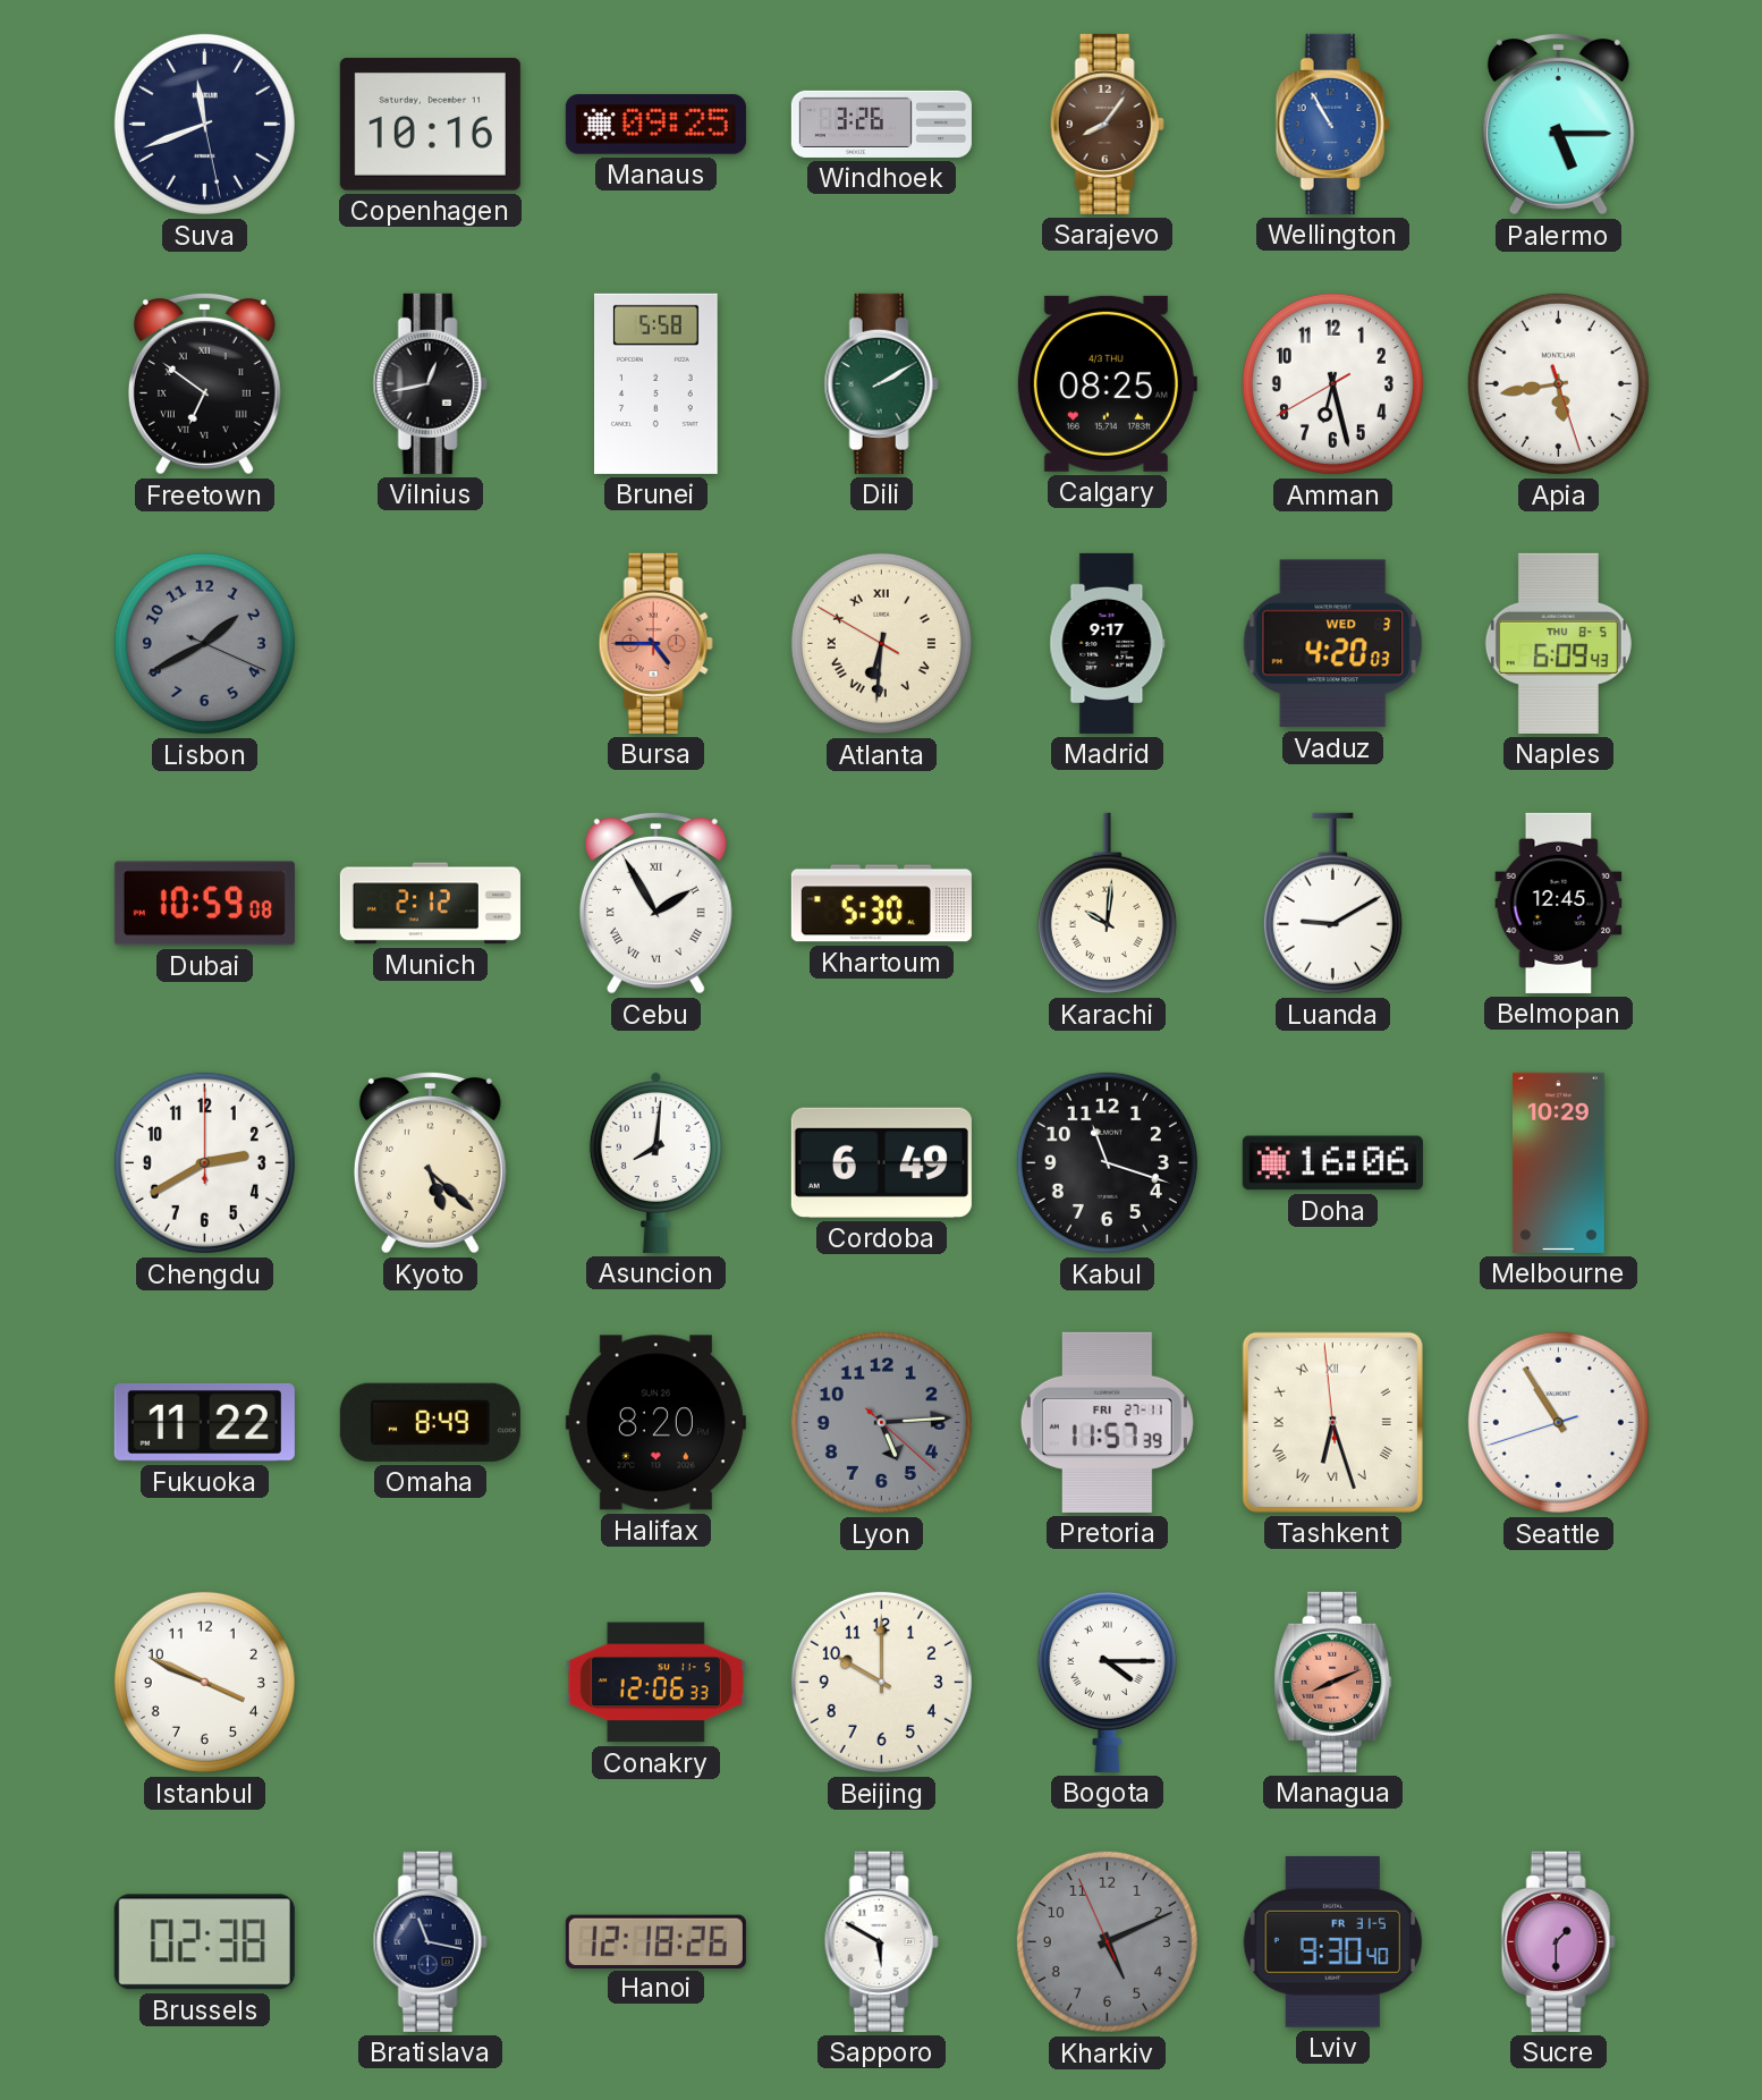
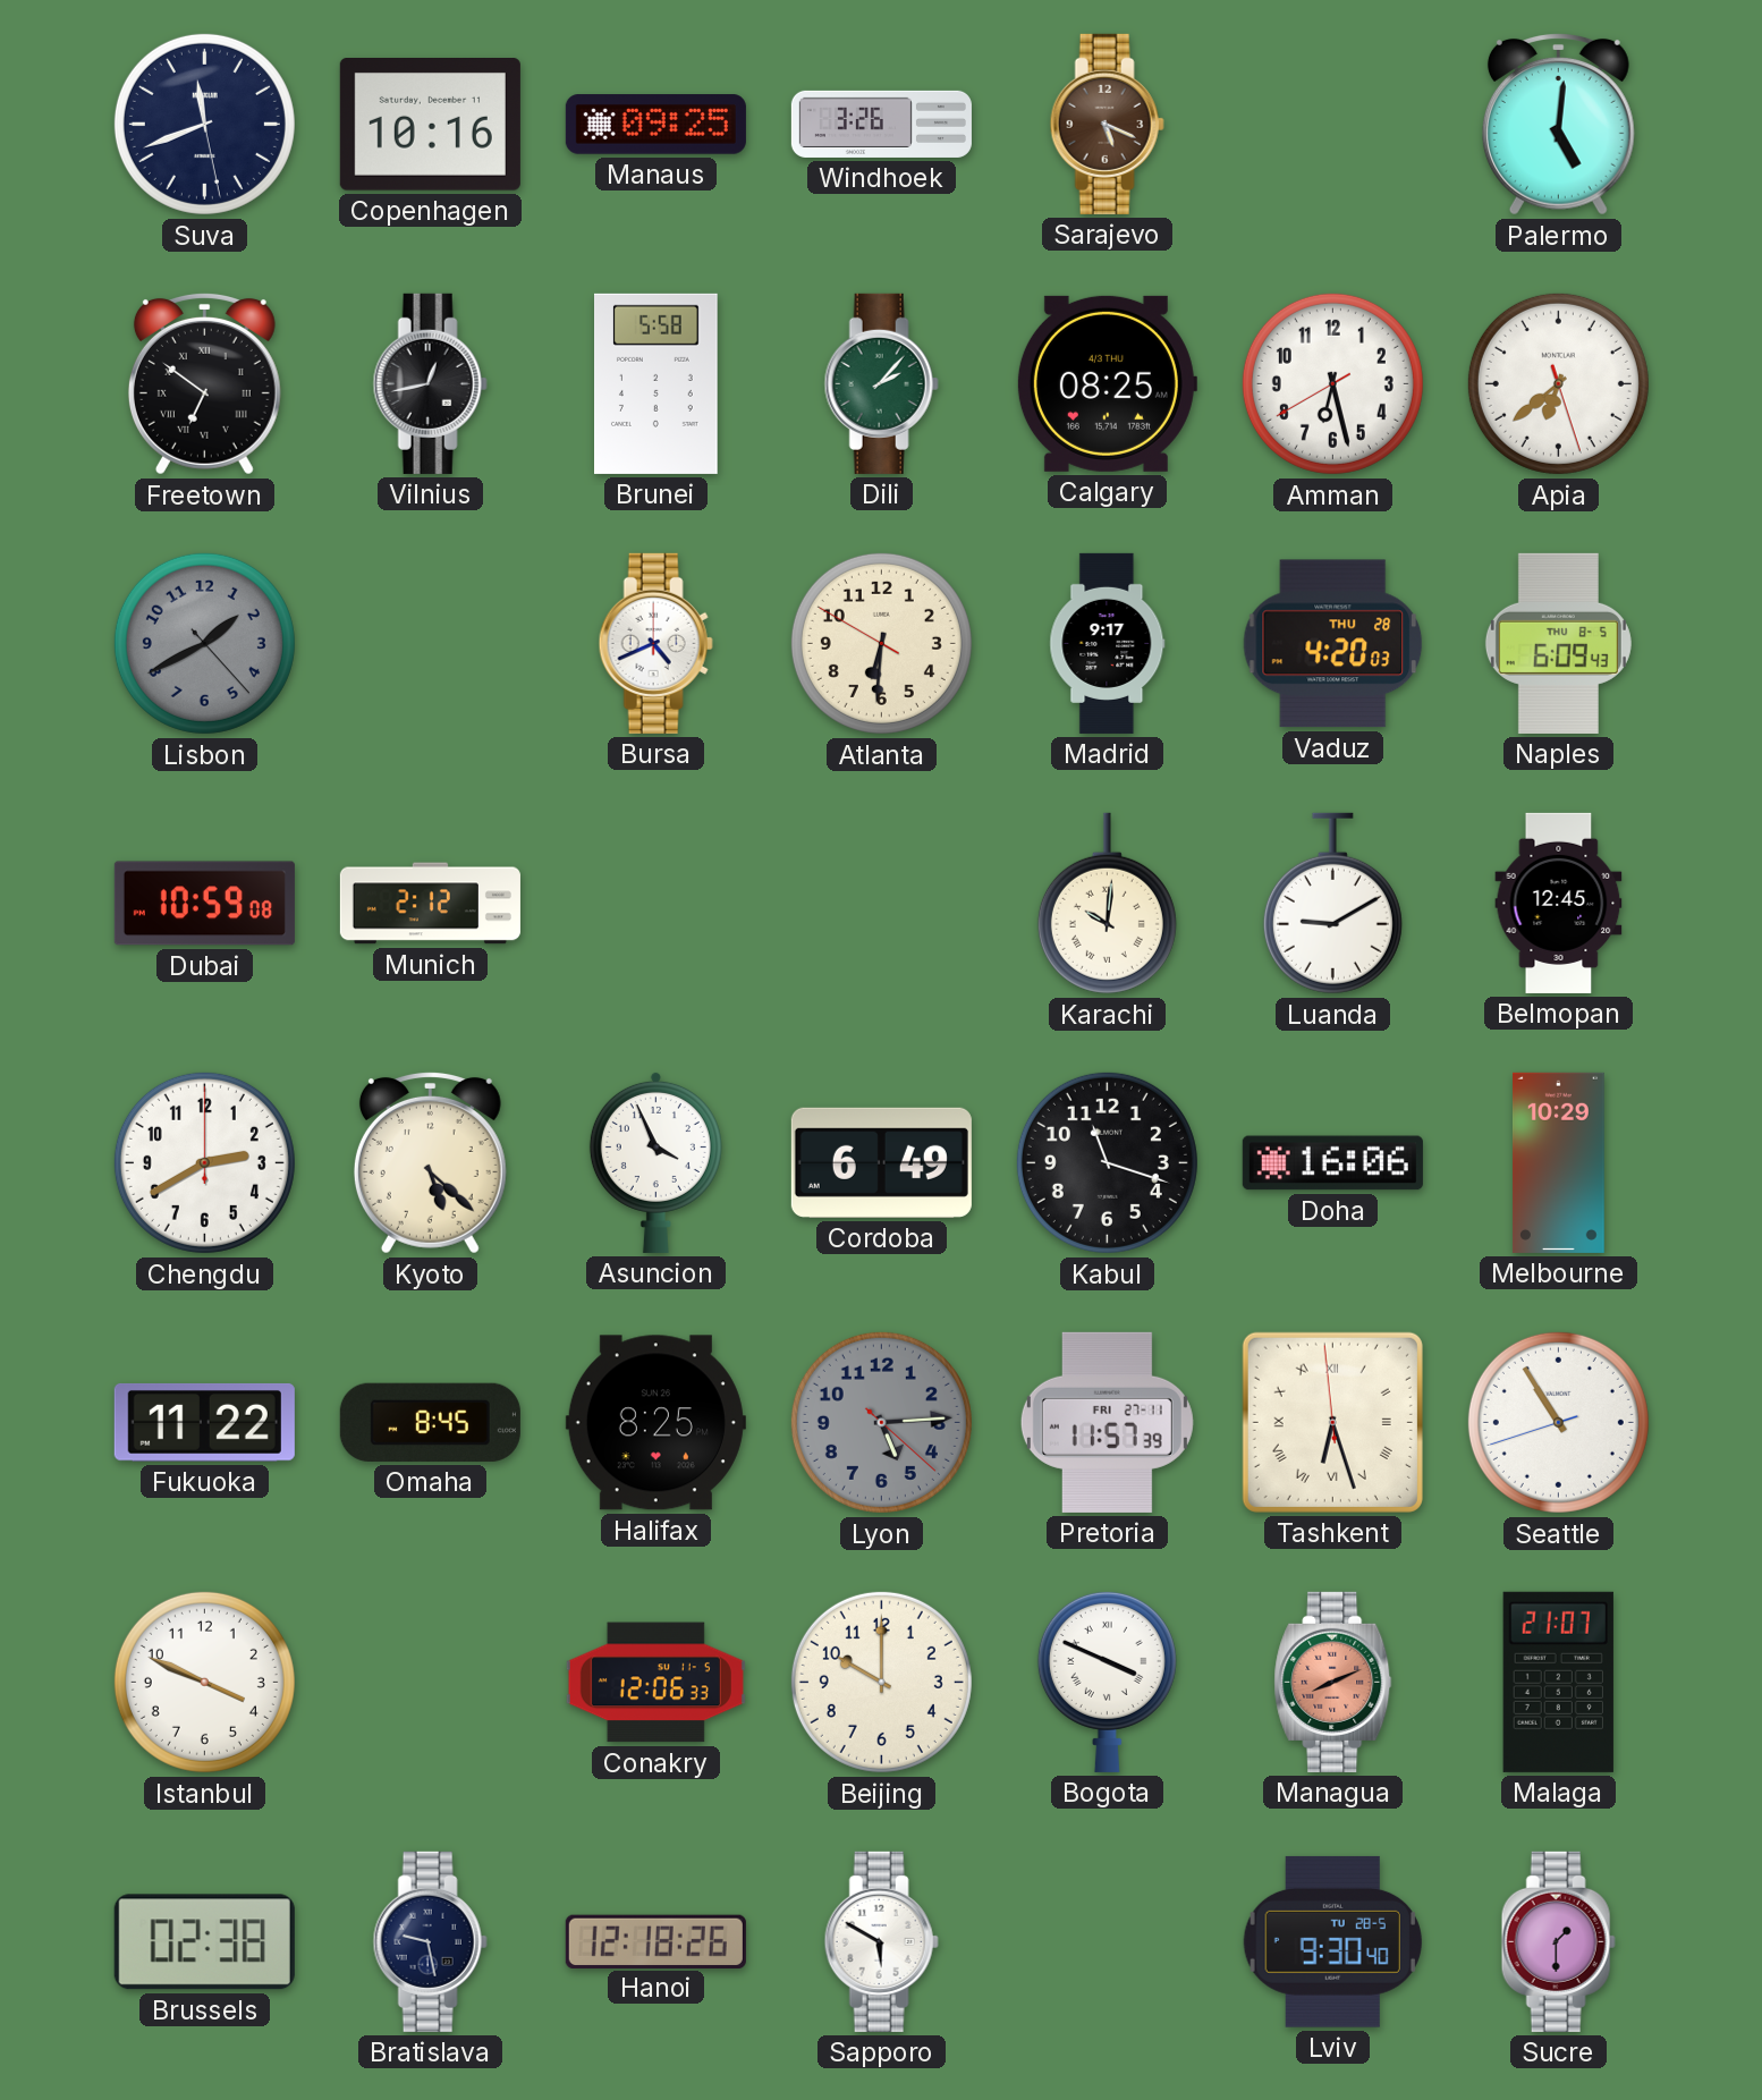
Sarajevo: 8:06 -> 5:19 (1107, 124)
Wellington: 10:55 -> none (1332, 124)
Palermo: 5:15 -> 5:01 (1558, 124)
Dili: 2:10 -> 2:07 (881, 383)
Apia: 5:43 -> 6:38 (1558, 383)
Lisbon: 1:40:19 -> 1:40:23 (204, 643)
Bursa: 4:45 -> 4:41 (655, 643)
Bursa dial: salmon -> white (655, 643)
Atlanta numerals: Roman -> Arabic (881, 643)
Vaduz date: WED 3 -> THU 28 (1333, 644)
Cebu: 1:55 -> none (655, 903)
Khartoum: 5:30 -> none (881, 904)
Asuncion: 8:01 -> 3:56 (655, 1162)
Omaha: 8:49 -> 8:45 (430, 1422)
Halifax: 8:20 -> 8:25 (655, 1423)
Bogota: 4:15 -> 3:49 (1107, 1682)
Malaga: none -> 21:07 (1558, 1682)
Bratislava: 11:17 -> 9:28 (430, 1941)
Kharkiv: 5:10 -> none (1107, 1941)
Lviv date: FR 31-5 -> TU 28-5 (1332, 1941)
